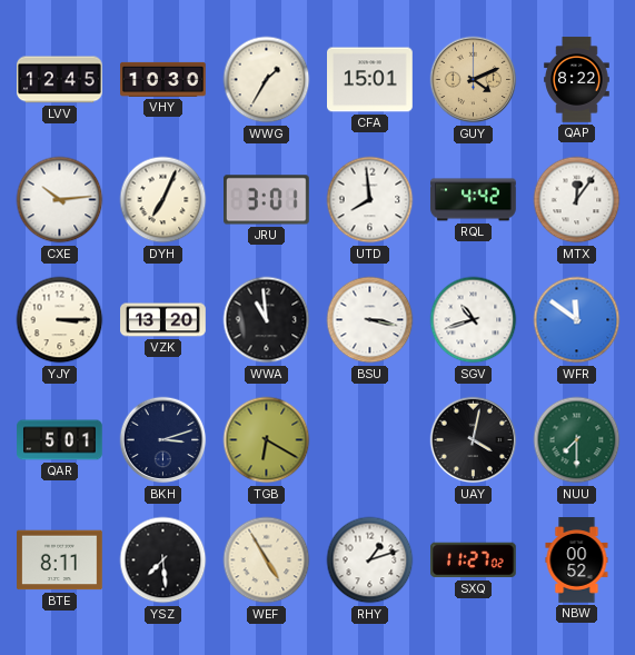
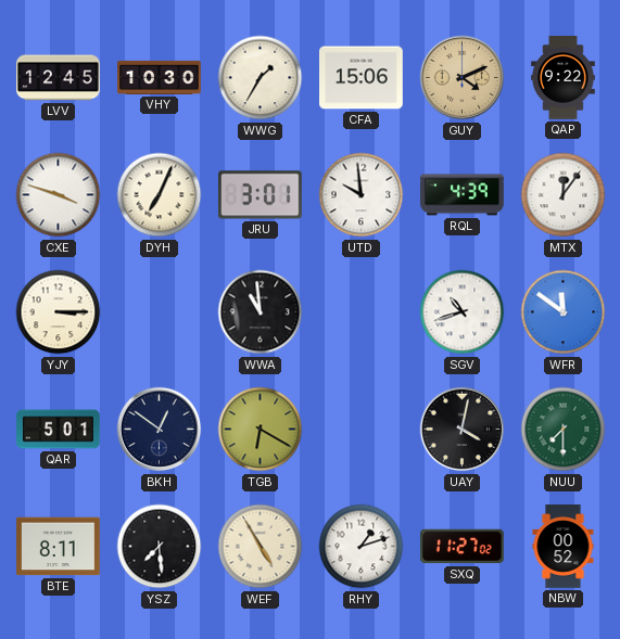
CFA: 15:01 -> 15:06 (362, 78)
QAP: 8:22 -> 9:22 (564, 78)
CXE: 10:14 -> 3:48 (59, 195)
UTD: 7:59 -> 9:59 (362, 195)
RQL: 4:42 -> 4:39 (463, 195)
VZK: 13:20 -> none (163, 320)
BSU: 3:17 -> none (370, 320)
BKH: 3:12 -> 12:51 (160, 430)
